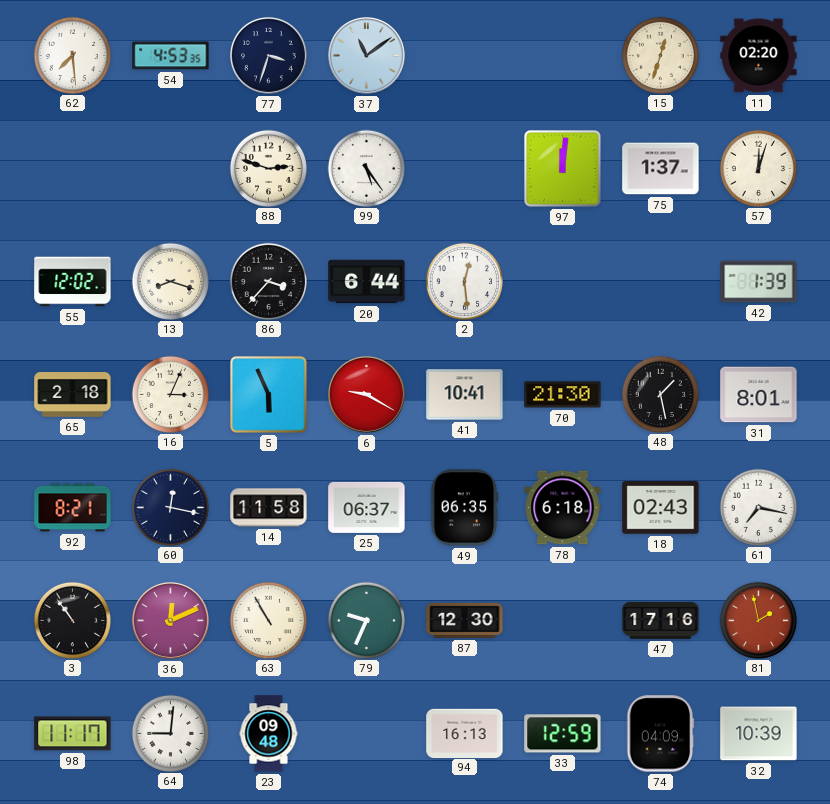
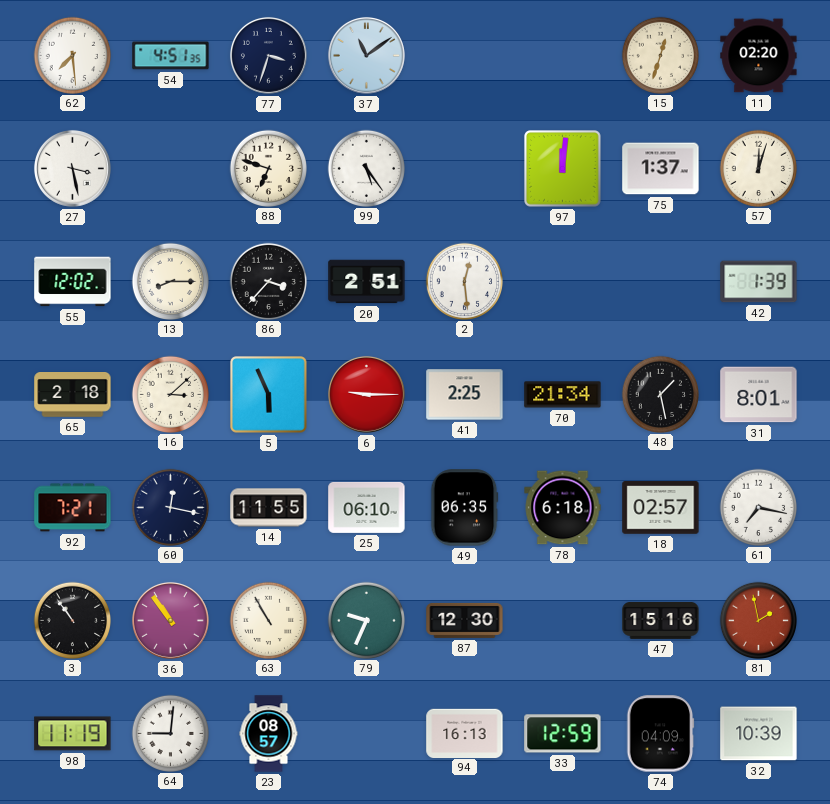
54: 4:53 -> 4:51 (171, 56)
27: none -> 3:28 (72, 168)
88: 2:48 -> 6:48 (269, 168)
13: 8:18 -> 8:15 (171, 281)
20: 6:44 -> 2:51 (367, 282)
16: 3:04 -> 3:08 (171, 394)
6: 9:20 -> 9:15 (366, 394)
41: 10:41 -> 2:25 (465, 395)
70: 21:30 -> 21:34 (563, 395)
92: 8:21 -> 7:21 (73, 508)
14: 11:58 -> 11:55 (269, 508)
25: 06:37 -> 06:10 (367, 507)
18: 02:43 -> 02:57 (661, 508)
36: 12:11 -> 10:54 (170, 620)
47: 17:16 -> 15:16 (661, 620)
98: 11:17 -> 11:19 (73, 734)
23: 09:48 -> 08:57 (269, 734)
